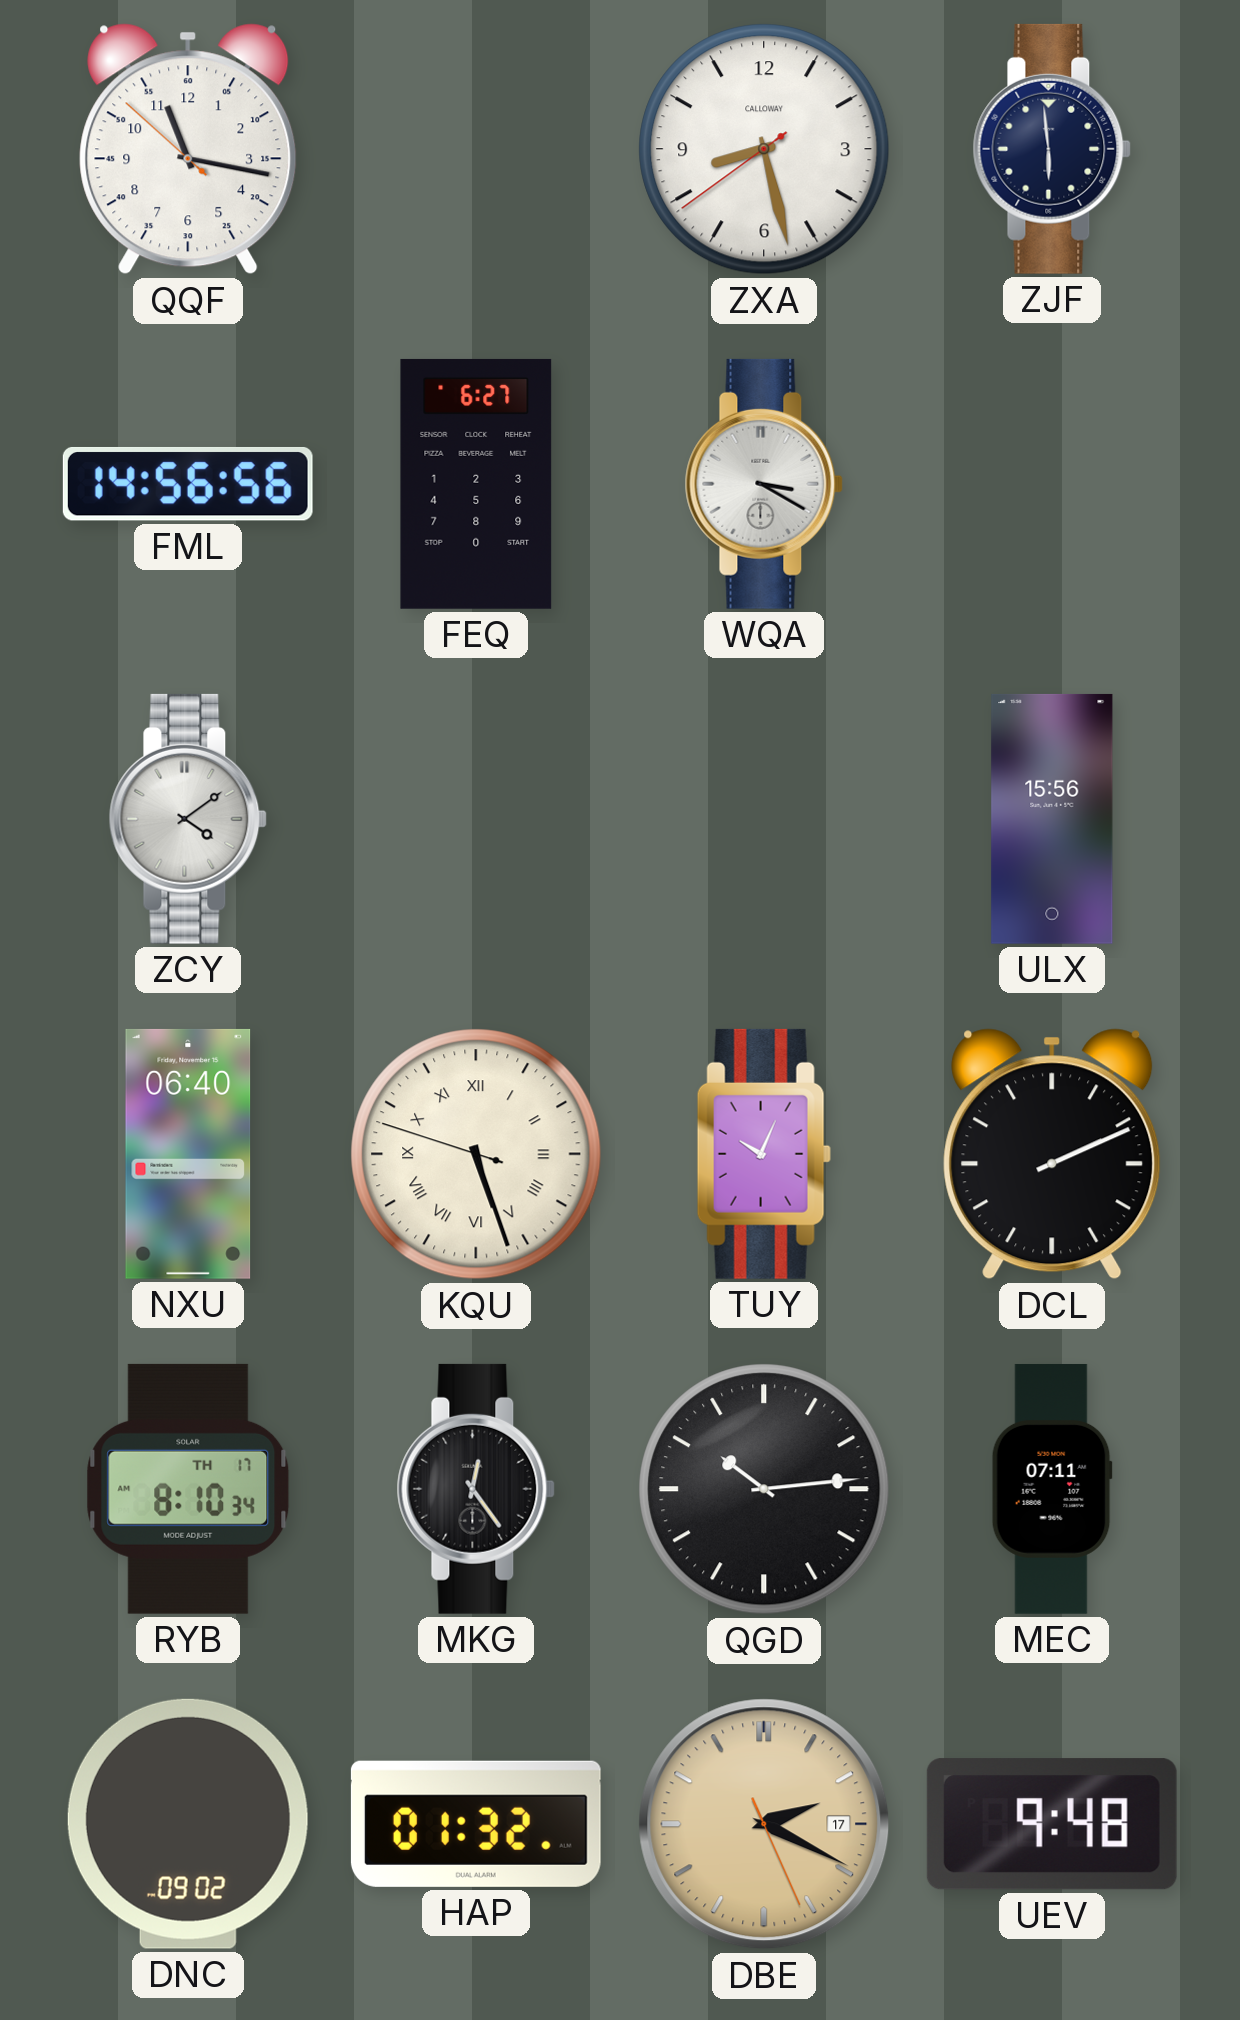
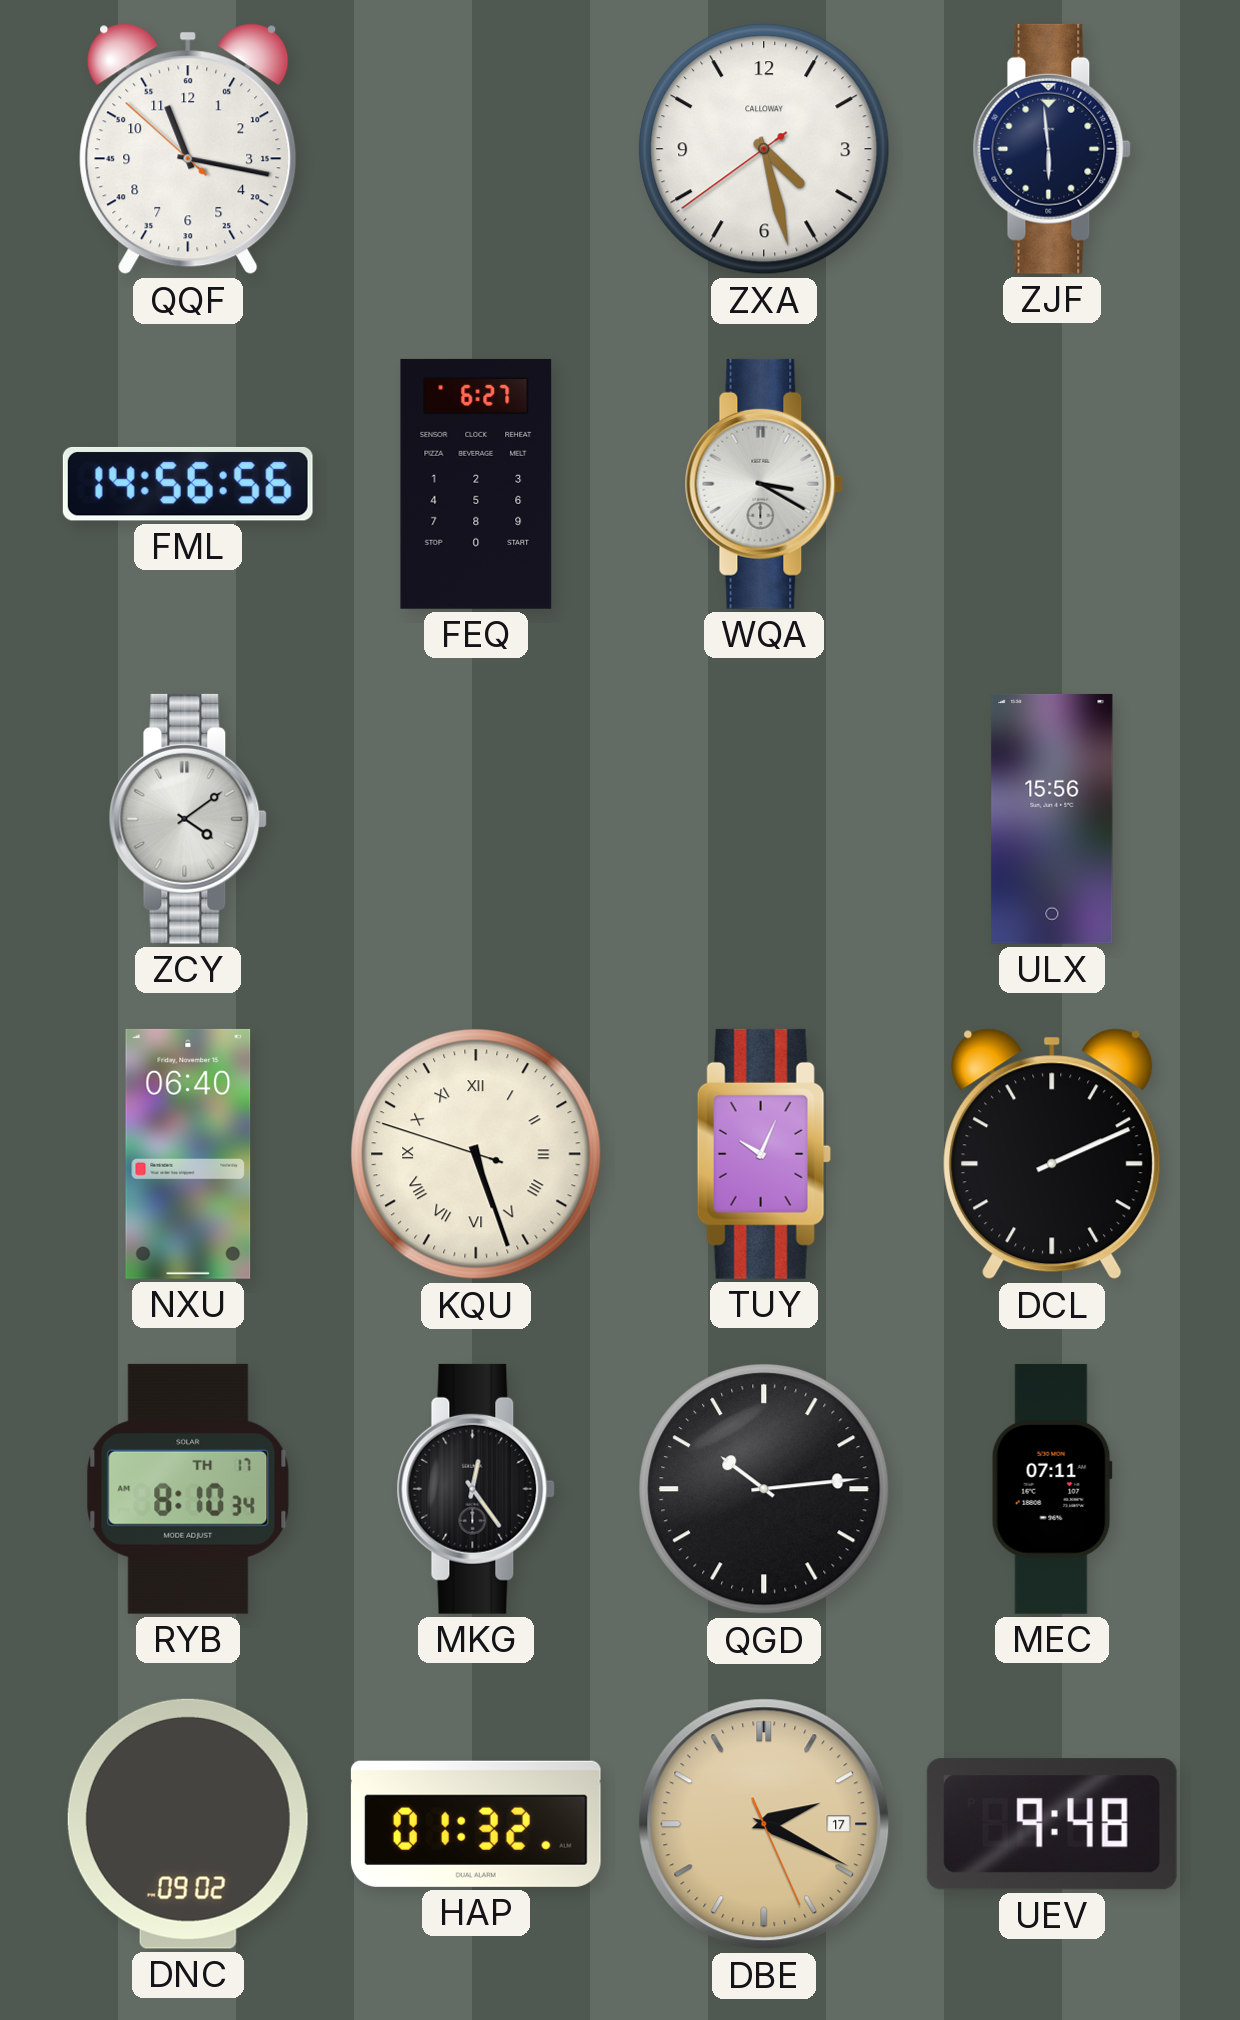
ZXA: 8:27 -> 4:27 (764, 149)
